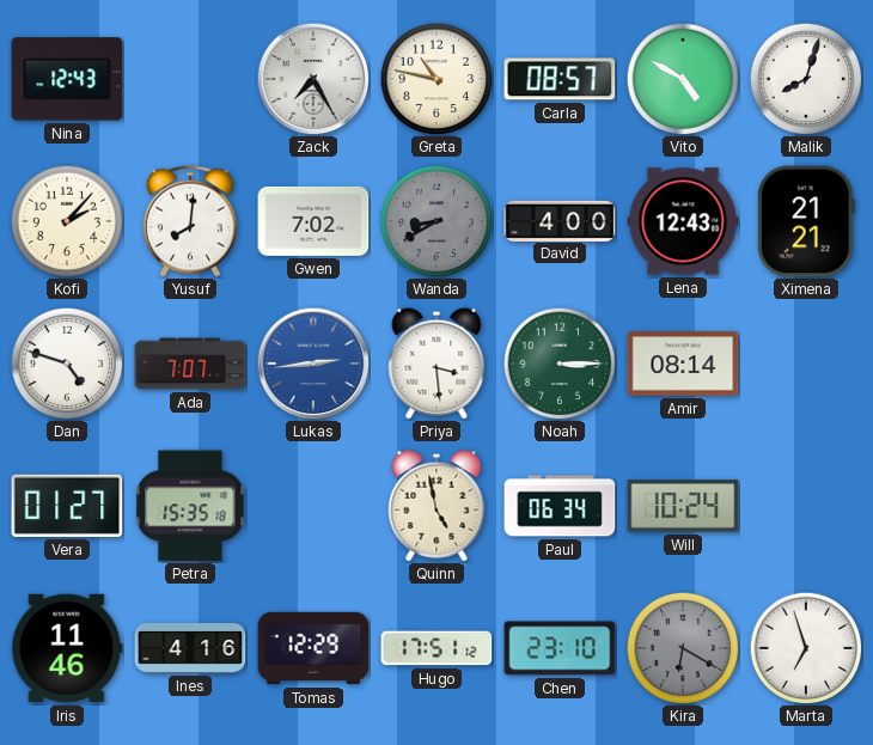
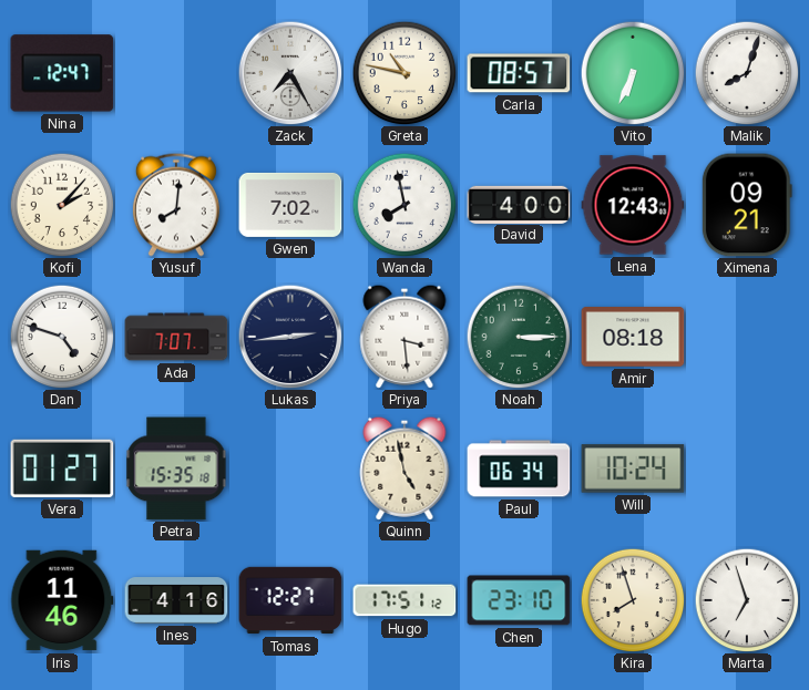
Nina: 12:43 -> 12:47 (62, 73)
Vito: 4:50 -> 6:34 (633, 73)
Wanda: 8:40 -> 7:58 (404, 205)
Wanda dial: grey -> white (404, 205)
Ximena: 21:21 -> 09:21 (747, 205)
Lukas dial: blue -> navy (290, 337)
Amir: 08:14 -> 08:18 (633, 338)
Tomas: 12:29 -> 12:27 (290, 600)
Kira: 6:20 -> 7:57 (633, 600)
Kira dial: grey -> cream (633, 600)
